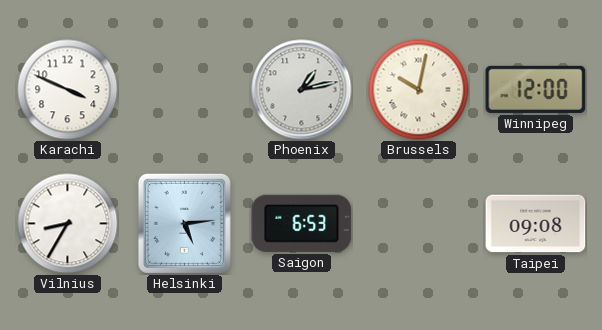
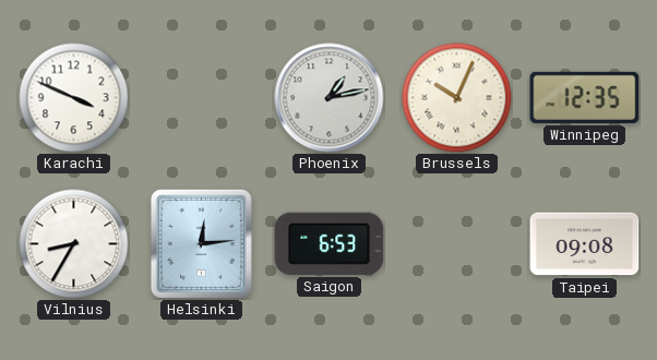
Brussels: 10:02 -> 10:04 (457, 98)
Winnipeg: 12:00 -> 12:35 (585, 97)
Helsinki: 5:14 -> 12:14 (201, 243)
